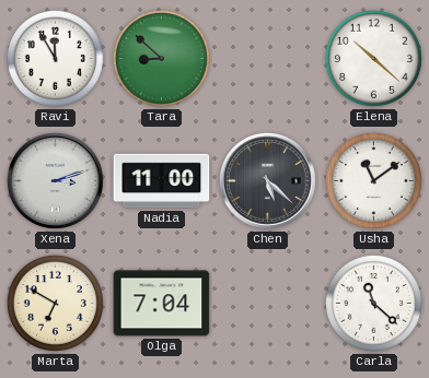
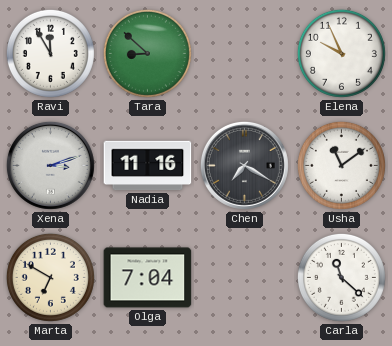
Elena: 10:22 -> 9:56 (341, 53)
Nadia: 11:00 -> 11:16 (148, 166)
Chen: 5:22 -> 7:20 (244, 165)
